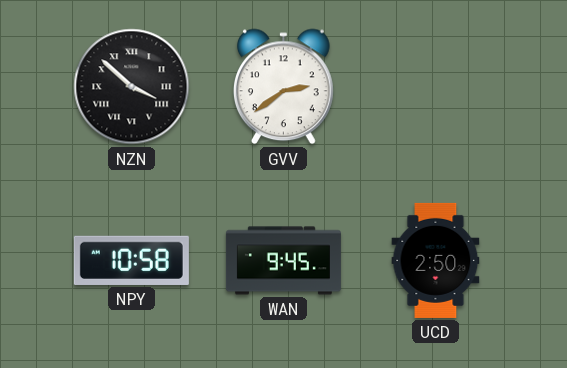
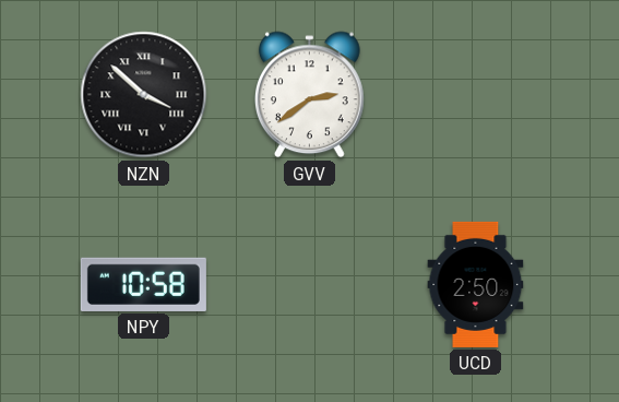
WAN: 9:45 -> none (283, 261)
